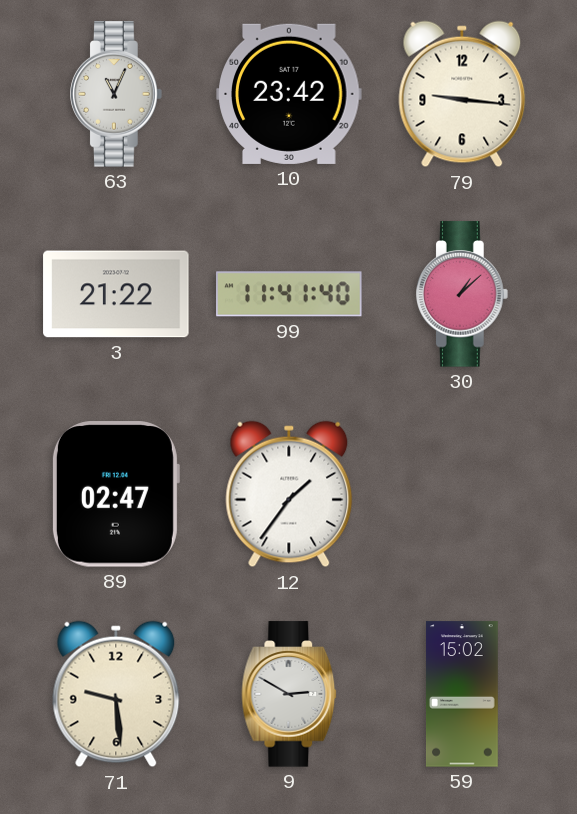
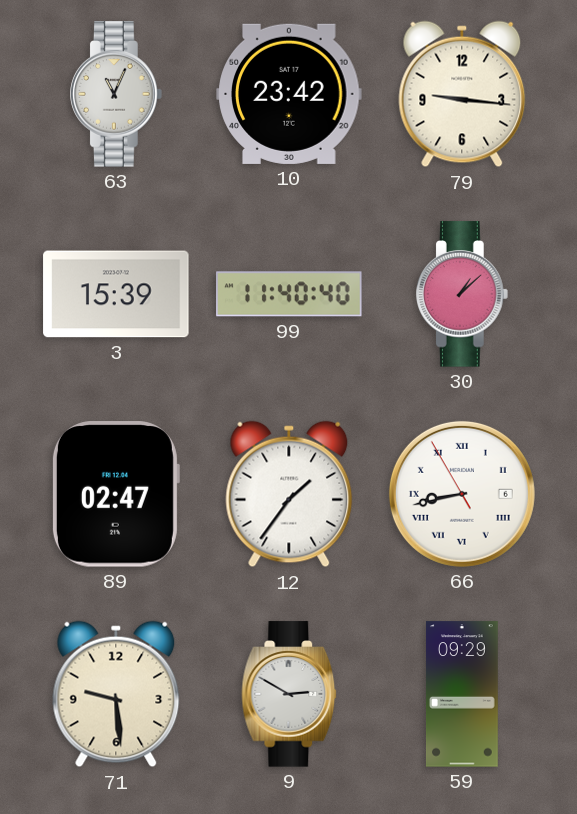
3: 21:22 -> 15:39 (116, 294)
99: 11:41 -> 11:40 (289, 294)
66: none -> 8:42 (462, 494)
59: 15:02 -> 09:29 (462, 694)
